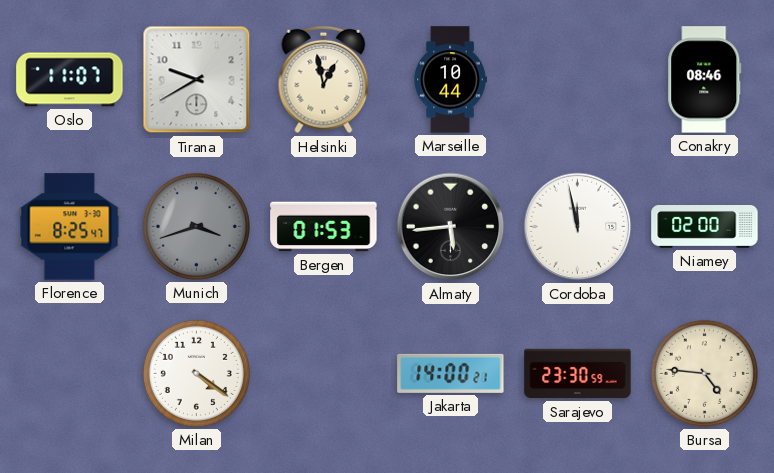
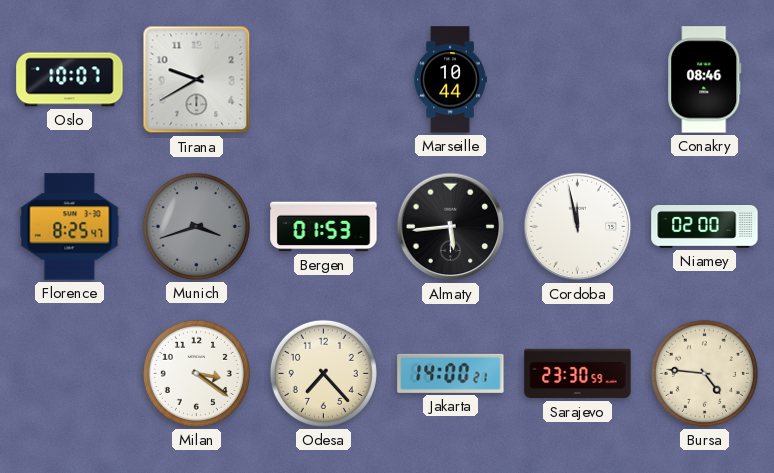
Oslo: 11:07 -> 10:07 (70, 80)
Helsinki: 12:58 -> none (324, 80)
Milan: 4:21 -> 3:21 (196, 373)
Odesa: none -> 7:23 (323, 373)
